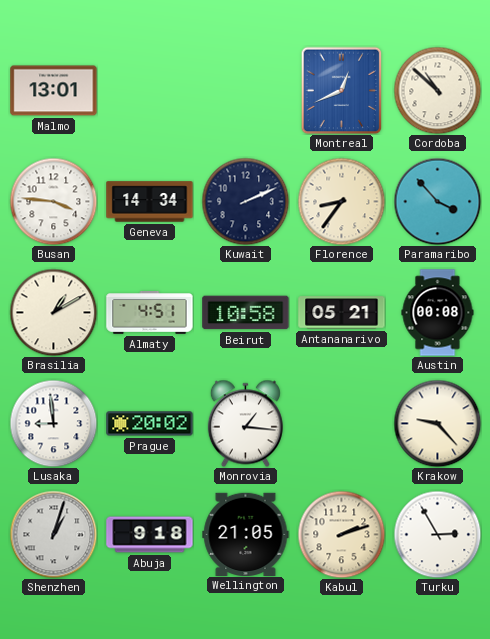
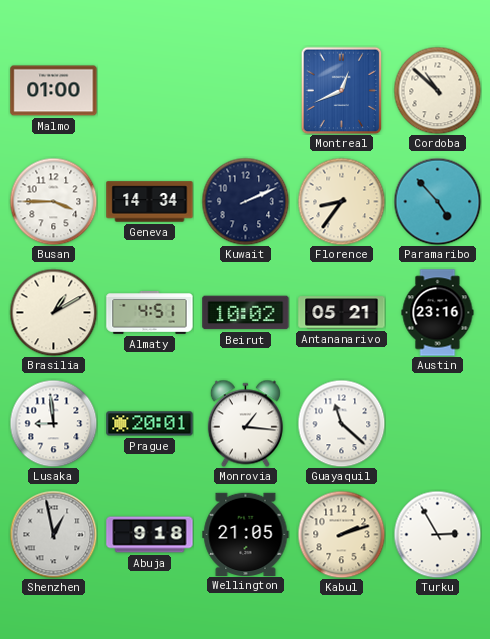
Malmo: 13:01 -> 01:00 (54, 91)
Busan: 3:46 -> 3:45 (53, 201)
Paramaribo: 3:53 -> 4:53 (437, 201)
Beirut: 10:58 -> 10:02 (246, 313)
Austin: 00:08 -> 23:16 (438, 313)
Prague: 20:02 -> 20:01 (150, 424)
Guayaquil: none -> 11:22 (341, 423)
Krakow: 9:23 -> none (437, 423)
Shenzhen: 1:03 -> 12:58 (53, 534)
